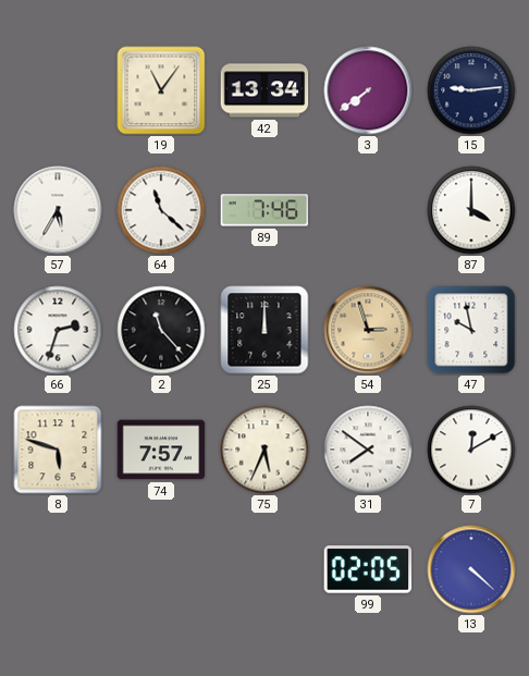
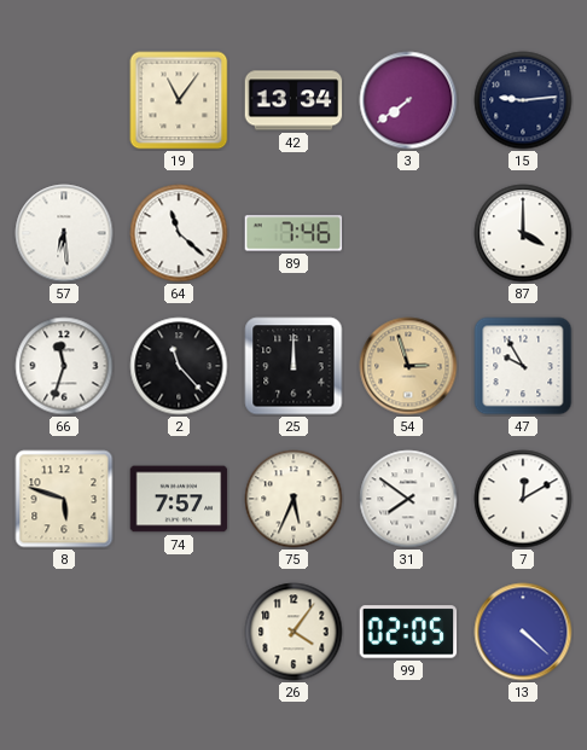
57: 5:35 -> 6:29 (64, 233)
66: 2:33 -> 11:33 (64, 366)
47: 9:58 -> 9:55 (523, 366)
26: none -> 4:06 (293, 632)
